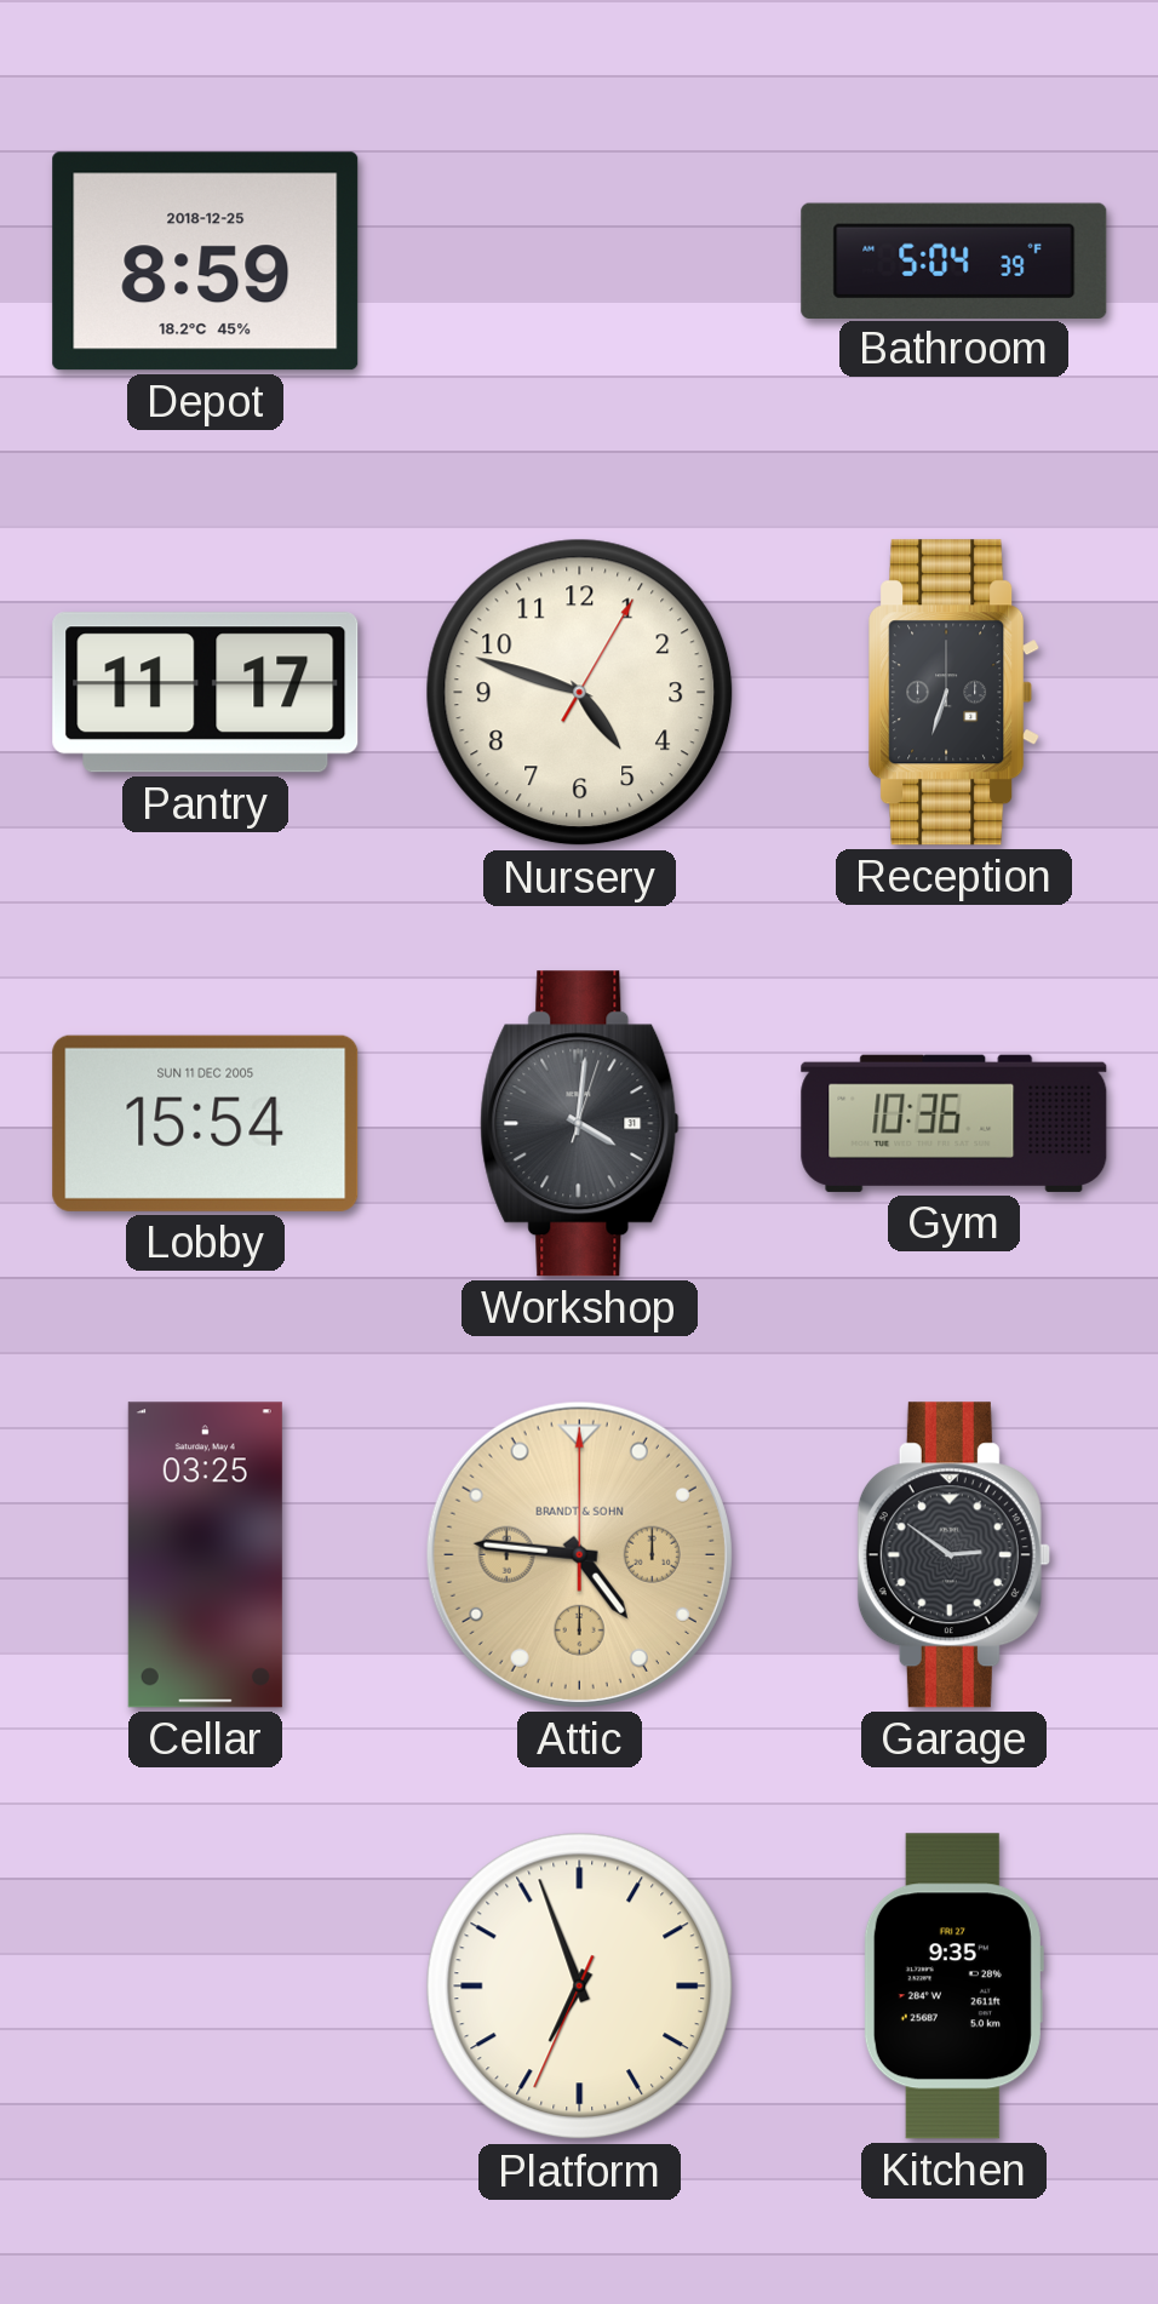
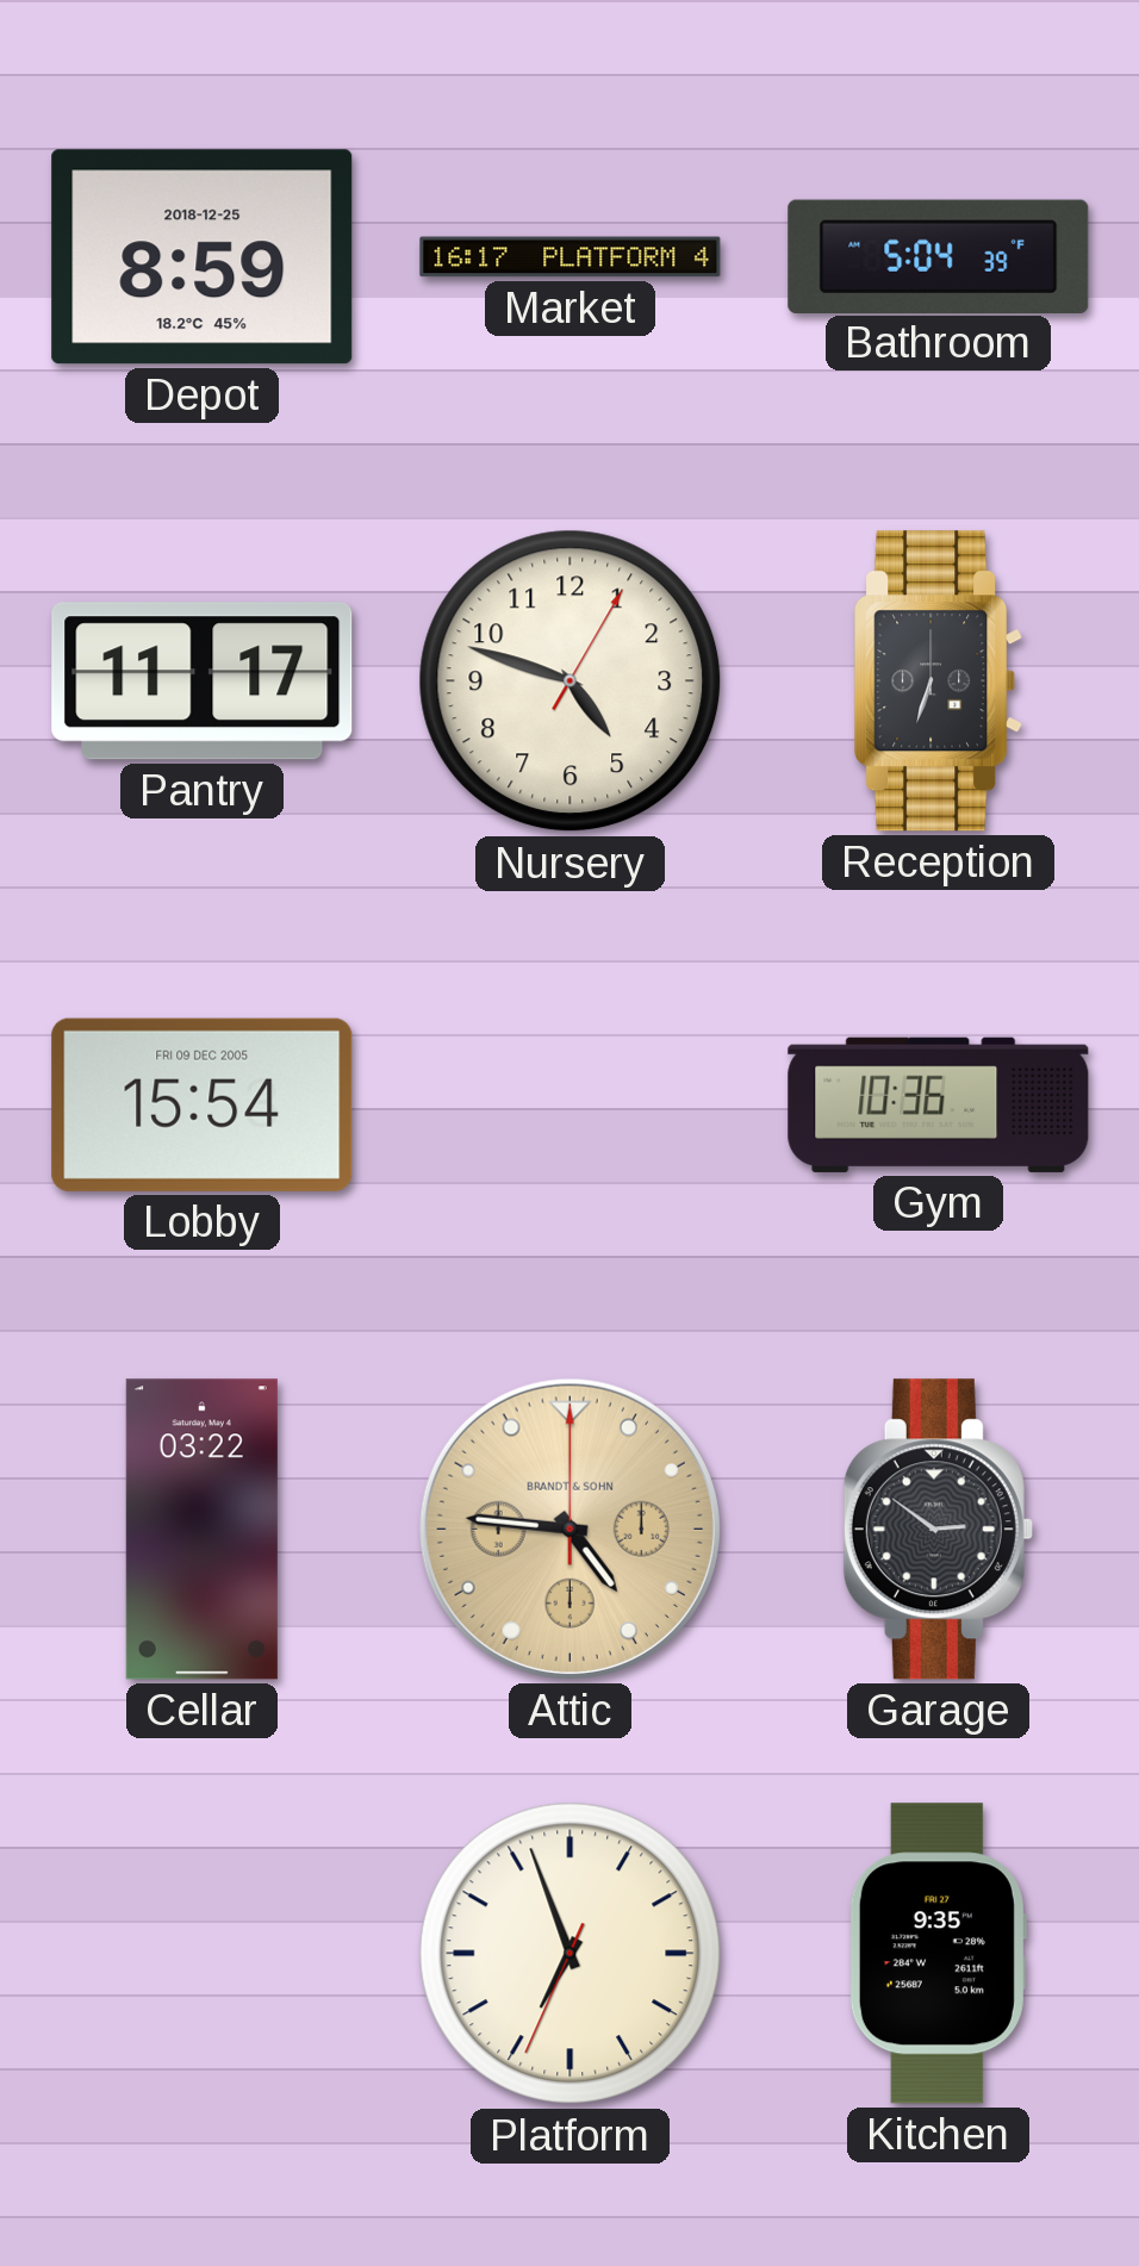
Market: none -> 16:17 (571, 257)
Lobby date: SUN 11 DEC 2005 -> FRI 09 DEC 2005 (203, 1104)
Workshop: 4:01 -> none (580, 1124)
Cellar: 03:25 -> 03:22 (201, 1530)
